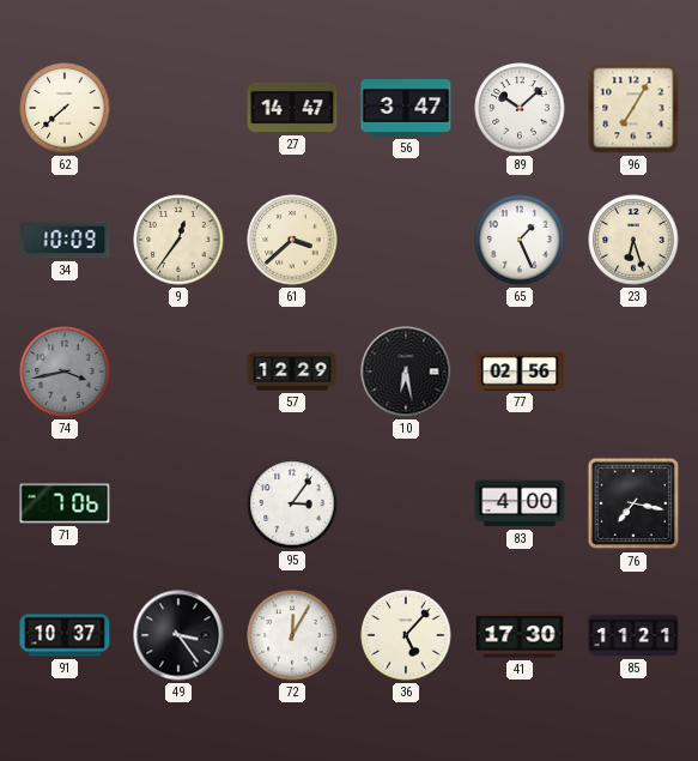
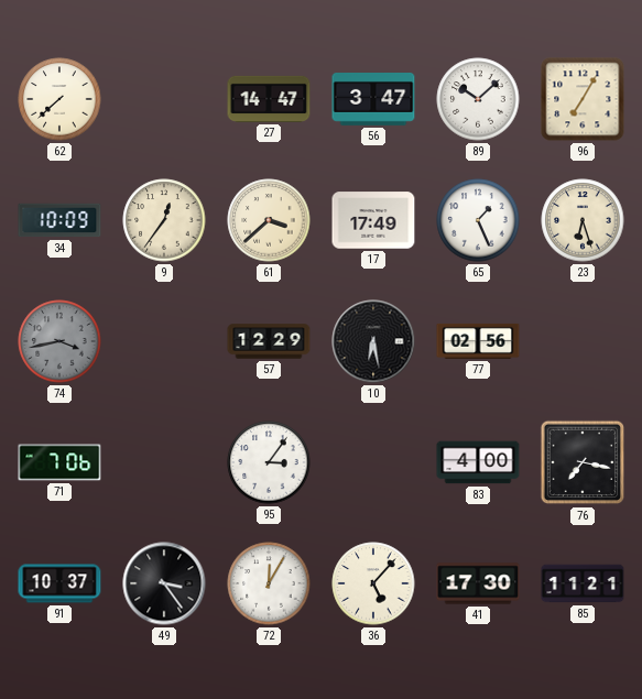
17: none -> 17:49 (373, 220)
